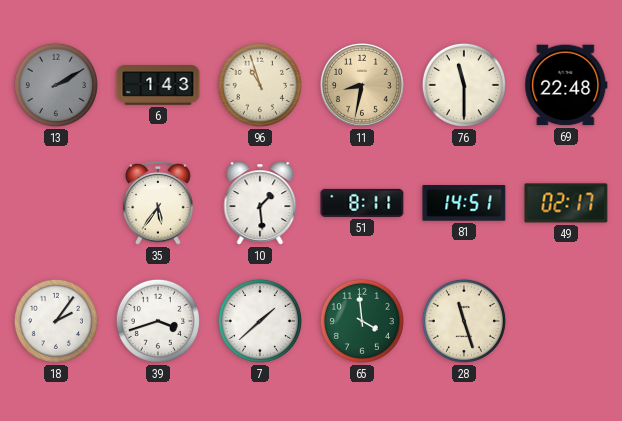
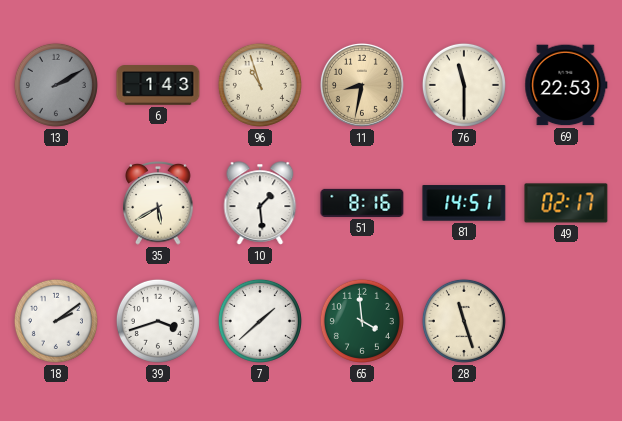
69: 22:48 -> 22:53 (566, 85)
35: 5:36 -> 5:40 (158, 204)
51: 8:11 -> 8:16 (362, 203)
18: 2:06 -> 2:09 (56, 321)
